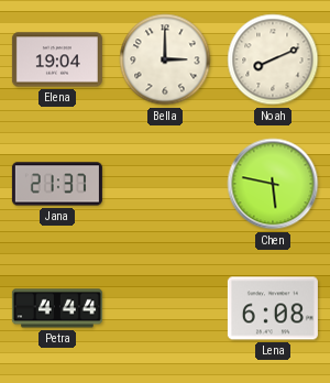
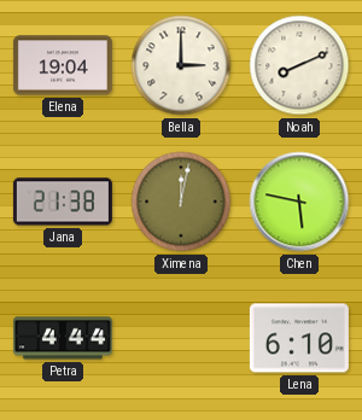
Jana: 21:37 -> 21:38 (63, 202)
Ximena: none -> 12:02 (181, 202)
Lena: 6:08 -> 6:10 (299, 338)
